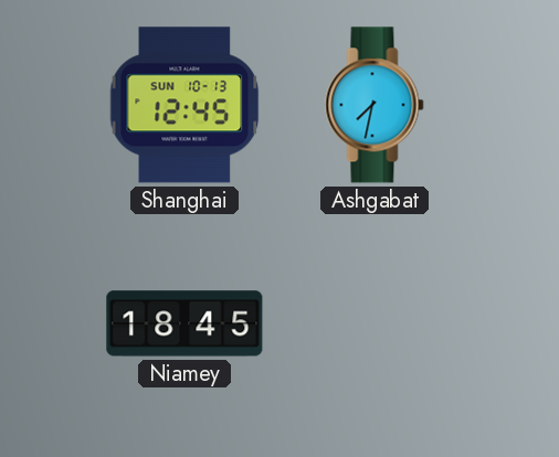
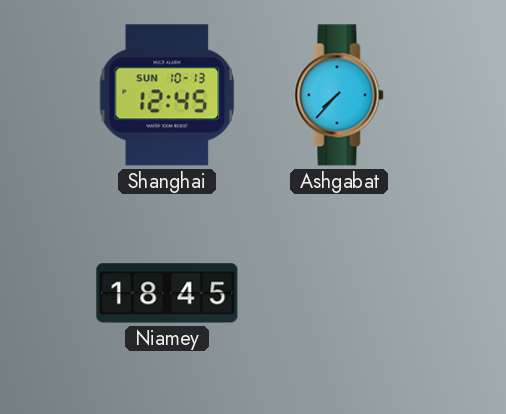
Ashgabat: 7:32 -> 7:37 (339, 95)
